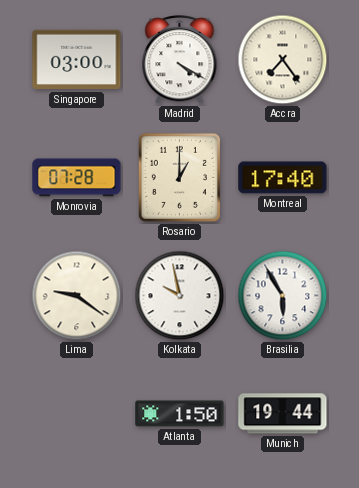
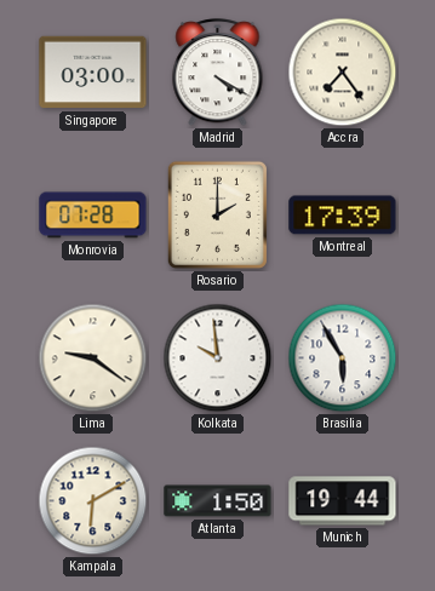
Rosario: 1:00 -> 2:00 (217, 214)
Montreal: 17:40 -> 17:39 (343, 216)
Kolkata: 9:58 -> 9:59 (218, 358)
Kampala: none -> 6:10 (93, 501)
